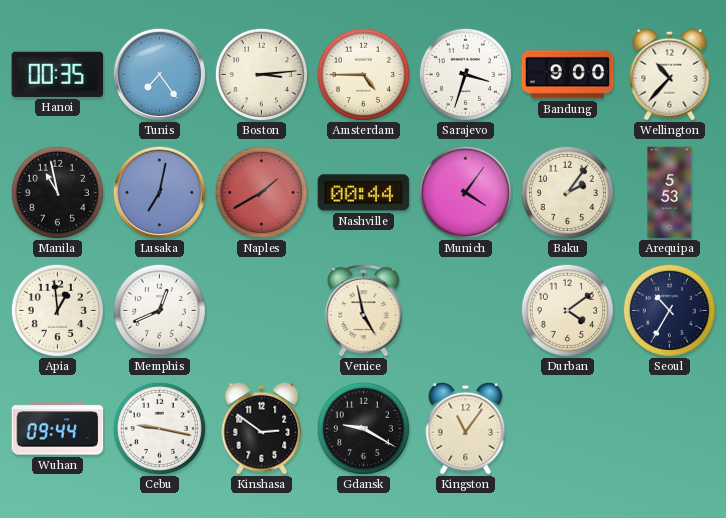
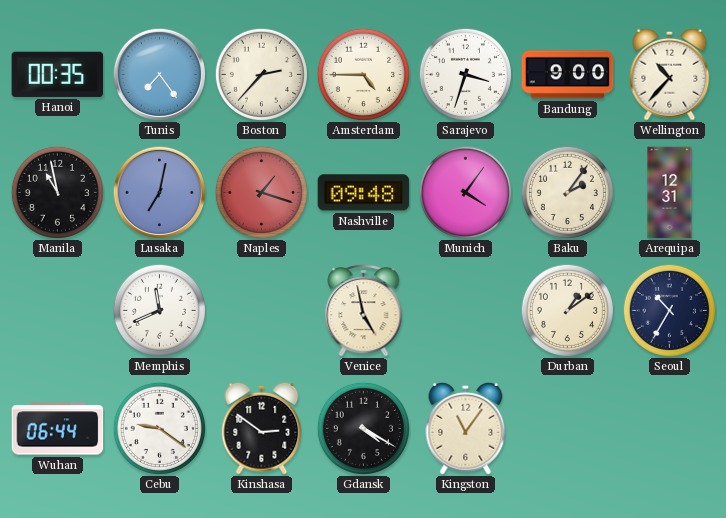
Boston: 3:14 -> 2:37 (261, 74)
Naples: 1:40 -> 1:18 (261, 192)
Nashville: 00:44 -> 09:48 (364, 193)
Arequipa: 5:53 -> 12:31 (670, 193)
Apia: 12:59 -> none (57, 310)
Memphis: 12:41 -> 11:41 (159, 310)
Durban: 4:09 -> 1:09 (567, 310)
Wuhan: 09:44 -> 06:44 (58, 429)
Cebu: 9:17 -> 9:21 (159, 428)
Gdansk: 9:20 -> 4:20 (363, 428)
